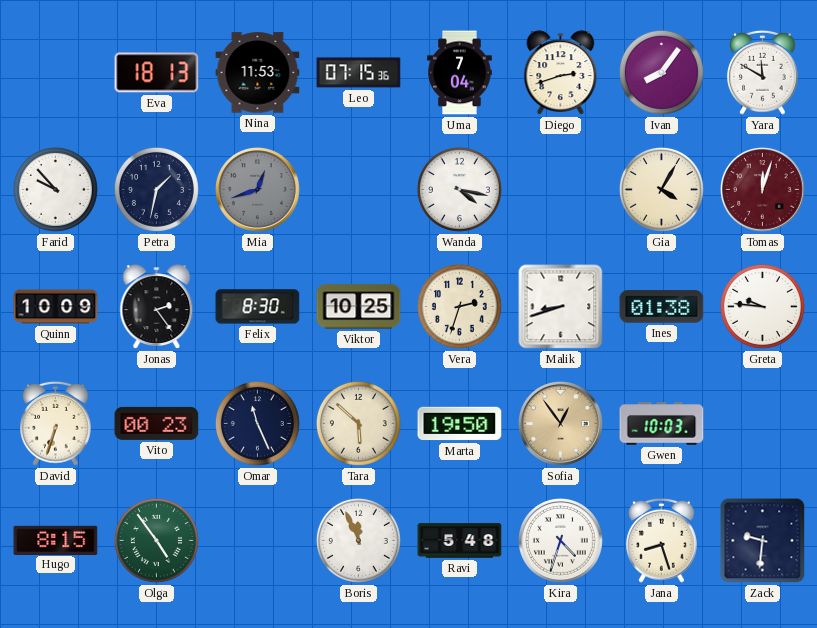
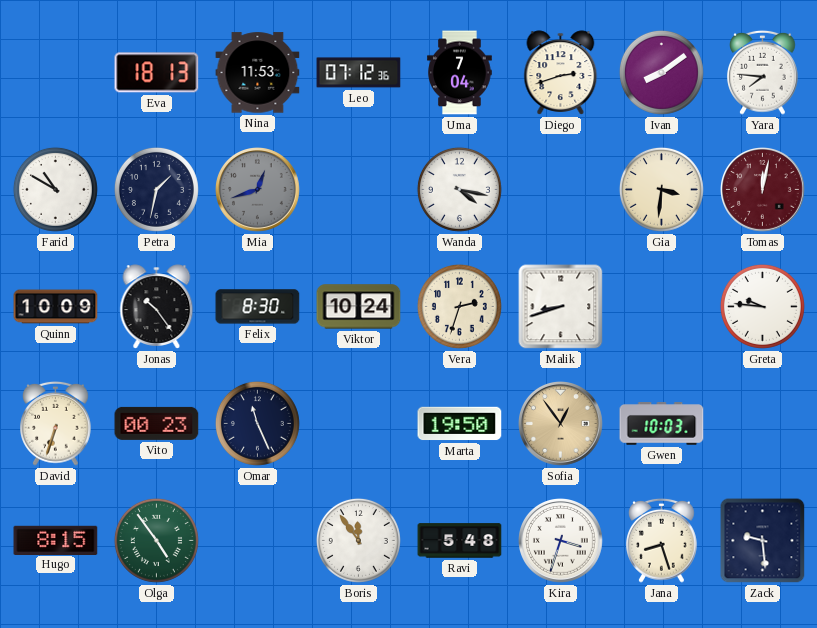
Leo: 07:15 -> 07:12 (359, 73)
Ivan: 8:06 -> 8:09 (661, 72)
Yara: 11:50 -> 7:46 (763, 72)
Farid: 9:53 -> 10:50 (55, 189)
Gia: 4:05 -> 3:31 (661, 189)
Tomas: 12:03 -> 12:02 (763, 190)
Jonas: 2:24 -> 10:24 (157, 307)
Viktor: 10:25 -> 10:24 (359, 307)
Ines: 01:38 -> none (662, 307)
Tara: 5:52 -> none (358, 423)
Boris: 11:56 -> 11:54 (358, 540)
Kira: 4:33 -> 3:33 (561, 541)
Zack: 9:31 -> 9:29 (763, 541)
